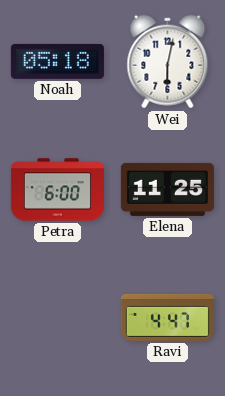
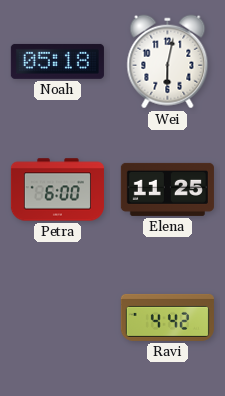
Ravi: 4:47 -> 4:42 (167, 317)
